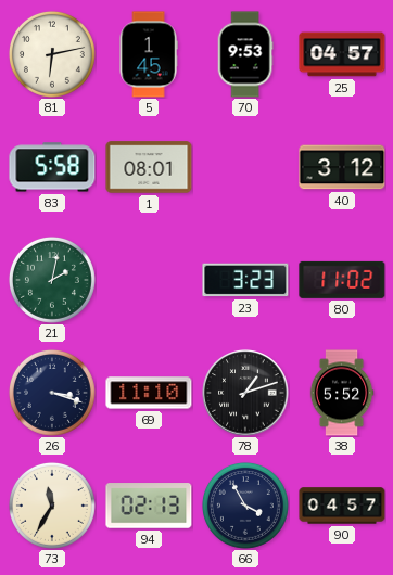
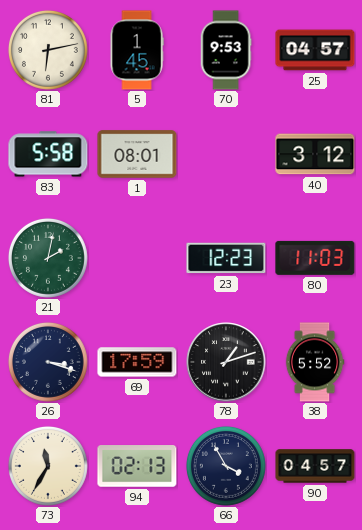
23: 3:23 -> 12:23 (226, 258)
80: 11:02 -> 11:03 (315, 258)
69: 11:10 -> 17:59 (137, 362)
